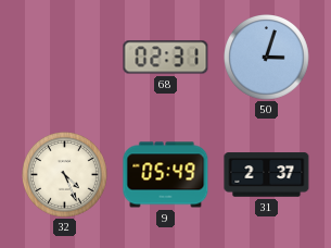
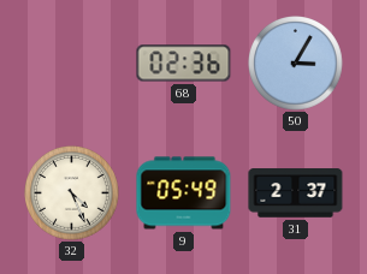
68: 02:31 -> 02:36 (184, 64)
50: 3:03 -> 3:05 (296, 64)
